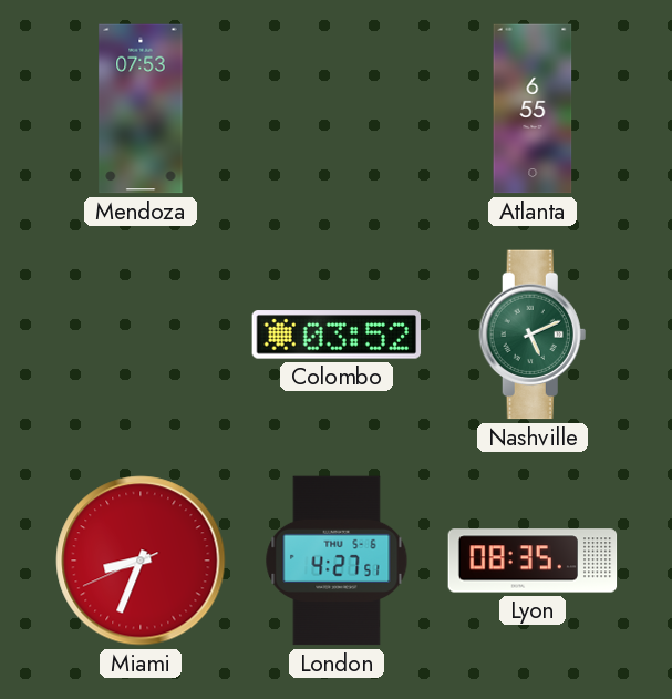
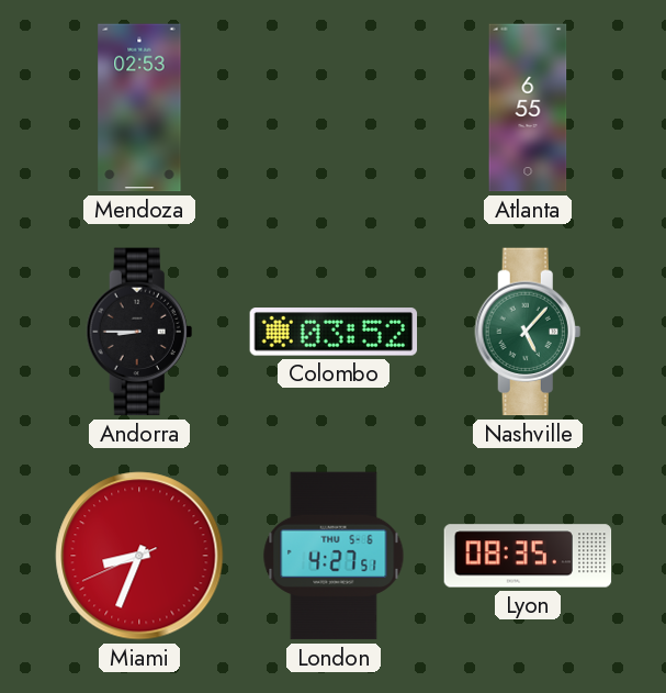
Mendoza: 07:53 -> 02:53 (139, 108)
Andorra: none -> 8:45 (139, 332)
Nashville: 5:11 -> 5:07 (528, 332)
